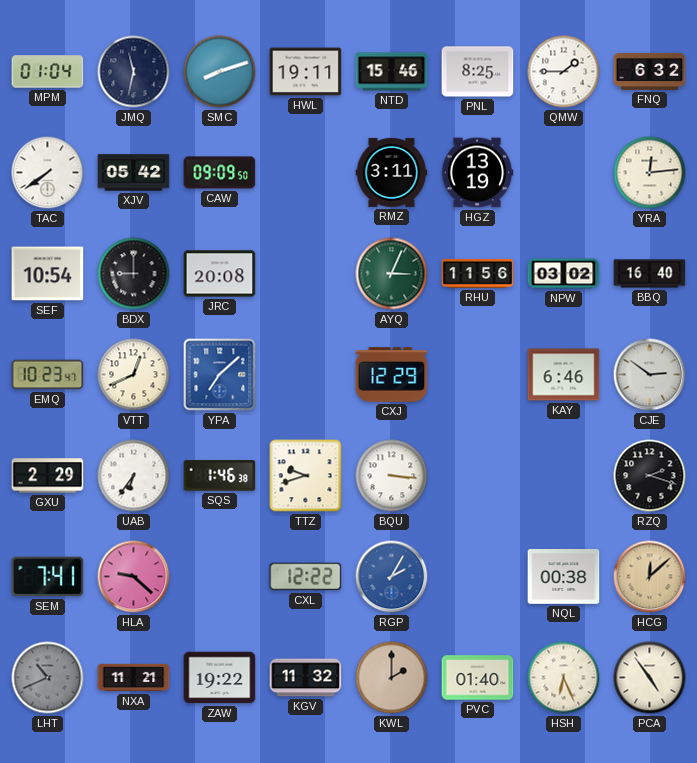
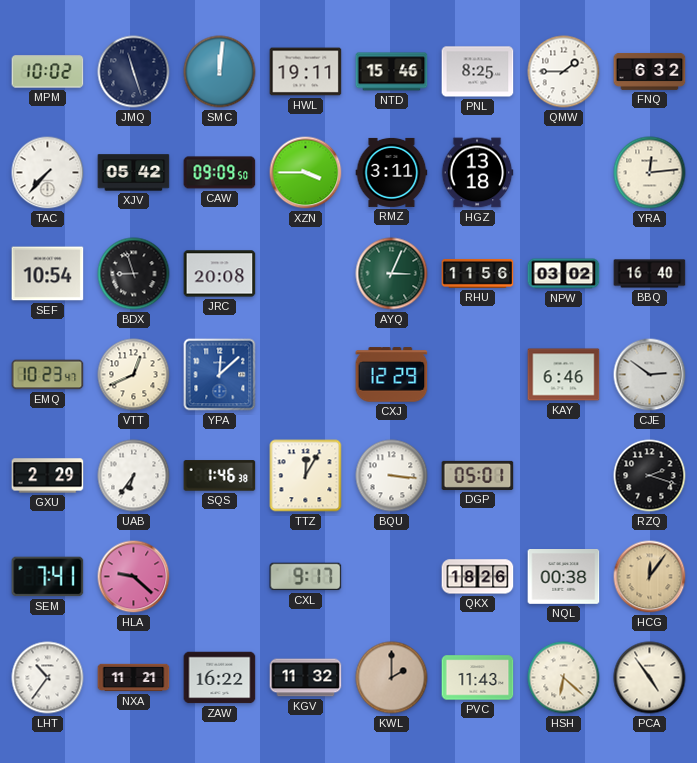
MPM: 01:04 -> 10:02 (48, 72)
JMQ: 11:32 -> 11:27 (134, 72)
SMC: 8:12 -> 12:01 (220, 72)
TAC: 7:39 -> 7:37 (48, 173)
XZN: none -> 3:45 (306, 173)
HGZ: 13:19 -> 13:18 (477, 173)
BDX: 9:00 -> 8:57 (134, 274)
YPA: 7:08 -> 12:08 (220, 375)
TTZ: 9:42 -> 12:05 (306, 476)
DGP: none -> 05:01 (478, 475)
CXL: 12:22 -> 9:17 (306, 577)
RGP: 2:05 -> none (392, 577)
QKX: none -> 18:26 (478, 577)
HCG: 12:08 -> 12:06 (650, 577)
LHT: 10:41 -> 10:36 (48, 678)
LHT dial: grey -> white (48, 678)
ZAW: 19:22 -> 16:22 (220, 678)
PVC: 01:40 -> 11:43 (478, 678)
HSH: 6:26 -> 6:22 (564, 678)
